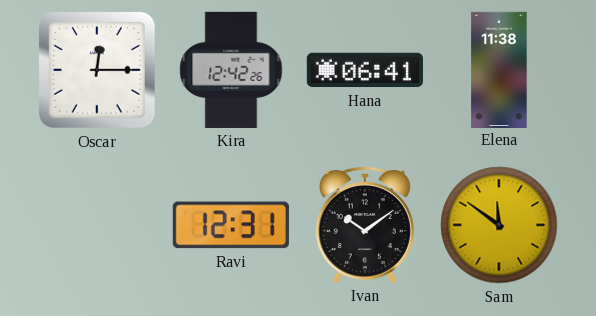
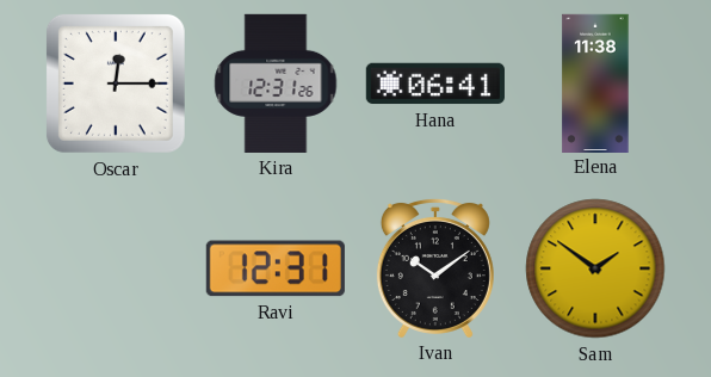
Kira: 12:42 -> 12:31 (276, 84)
Sam: 11:51 -> 1:51 (595, 268)
